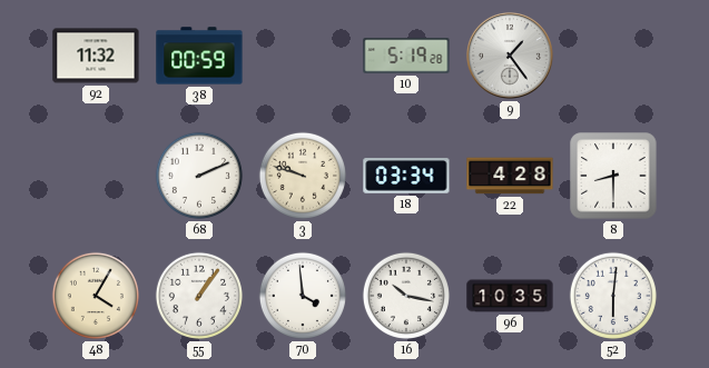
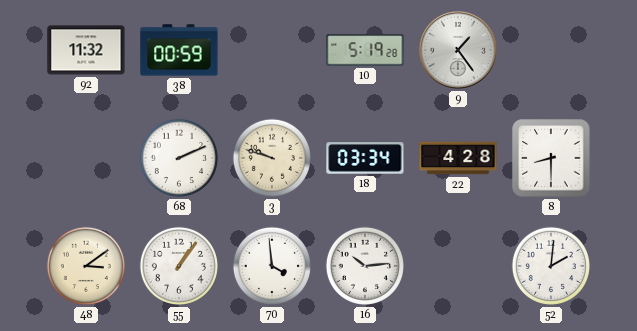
48: 4:05 -> 3:09 (86, 266)
16: 10:17 -> 10:14 (365, 266)
96: 10:35 -> none (510, 296)
52: 6:01 -> 2:01 (551, 266)
